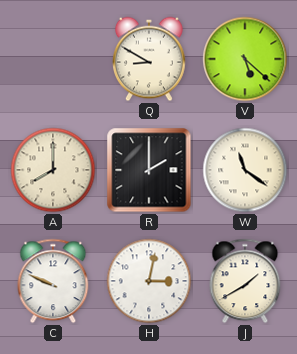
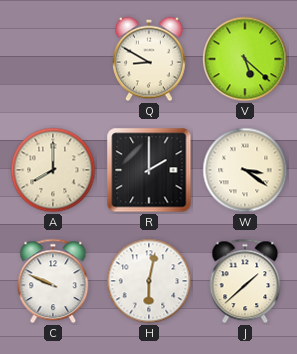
W: 11:21 -> 3:21 (245, 170)
H: 3:02 -> 6:02 (149, 281)
J: 1:40 -> 1:38 (245, 281)
